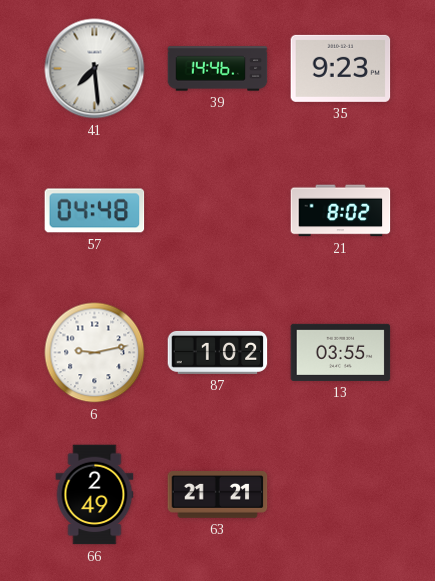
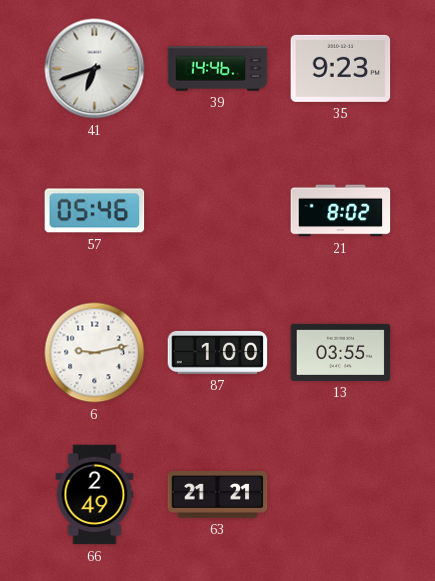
41: 7:29 -> 6:42 (95, 69)
57: 04:48 -> 05:46 (95, 211)
87: 1:02 -> 1:00 (218, 352)
